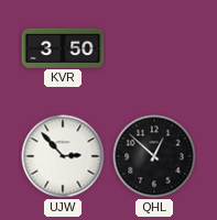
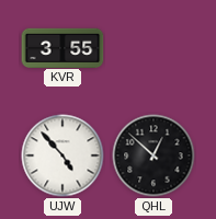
KVR: 3:50 -> 3:55 (62, 47)
UJW: 2:53 -> 4:53 (62, 155)
